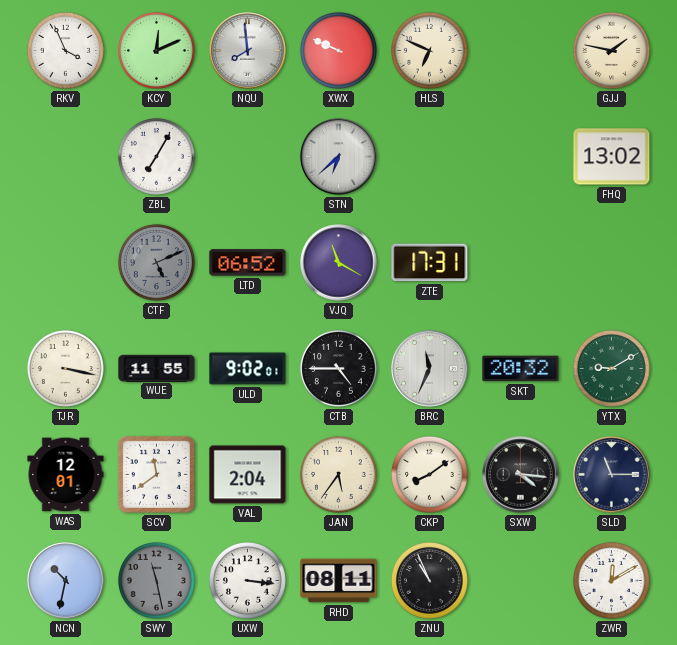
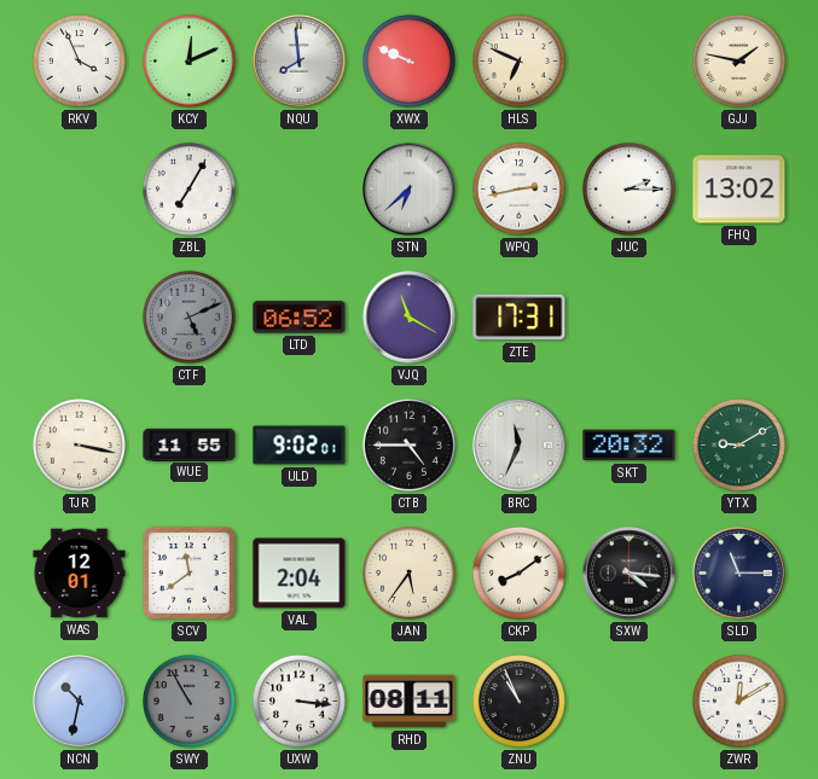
WPQ: none -> 2:43 (518, 188)
JUC: none -> 2:15 (628, 188)
SWY: 11:28 -> 10:55 (188, 700)
